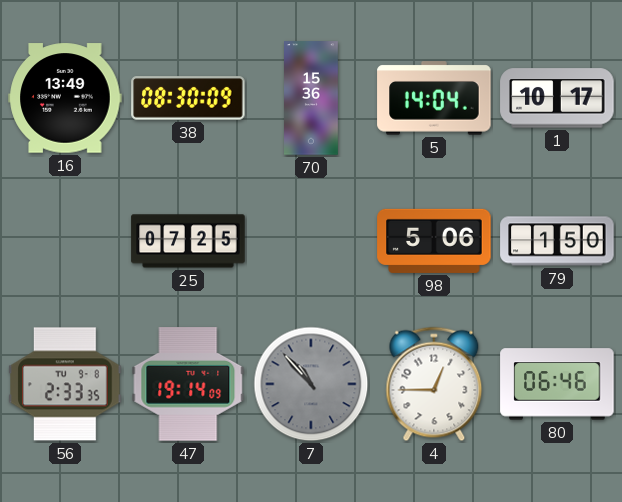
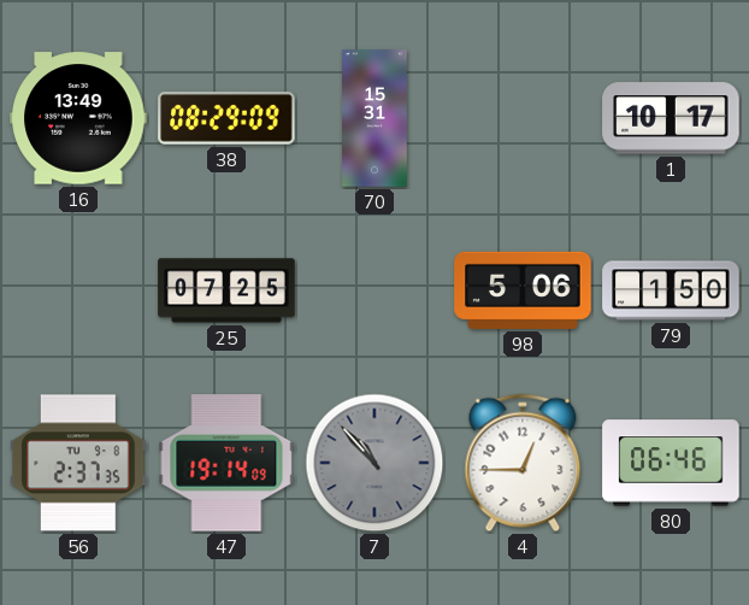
38: 08:30 -> 08:29 (226, 118)
70: 15:36 -> 15:31 (376, 118)
5: 14:04 -> none (434, 98)
56: 2:33 -> 2:37 (78, 463)
